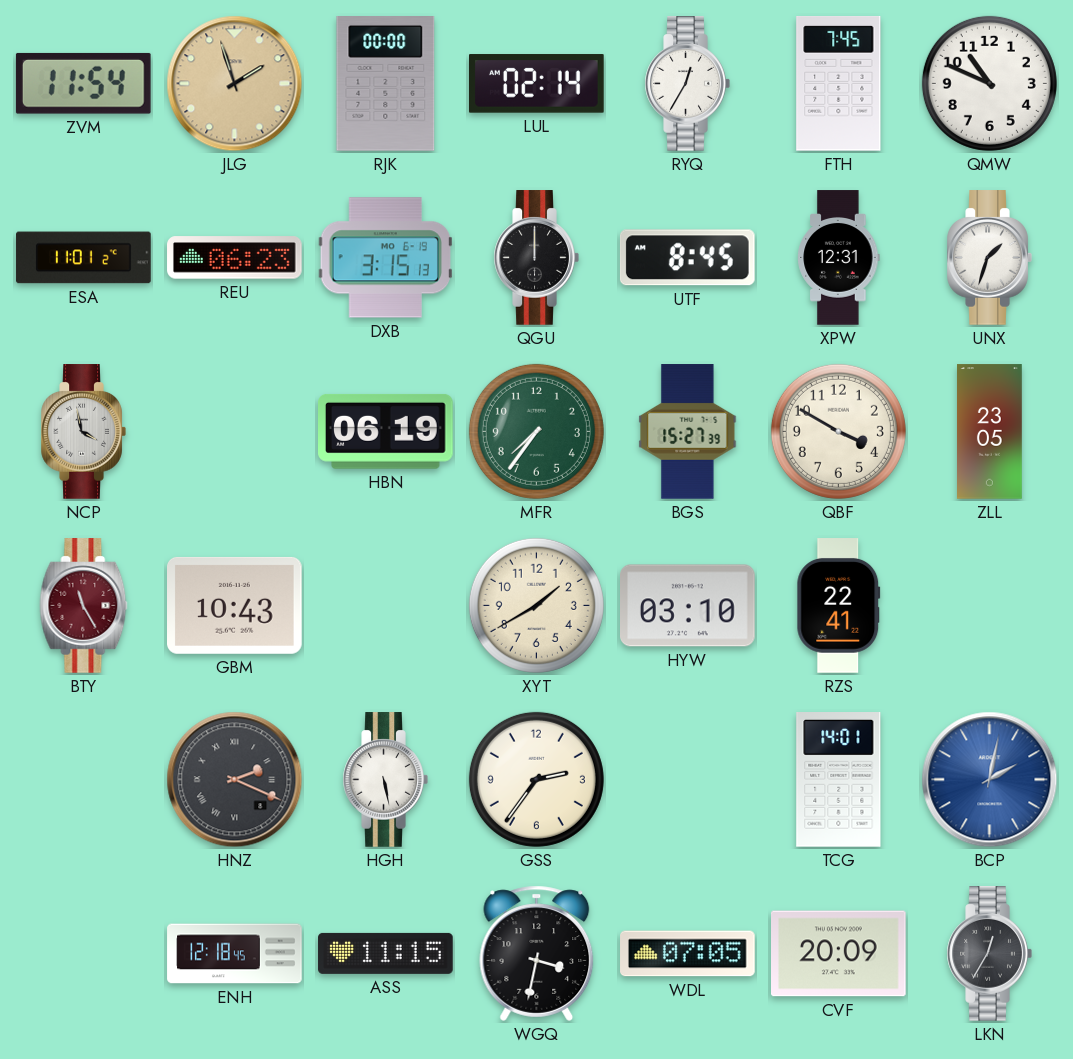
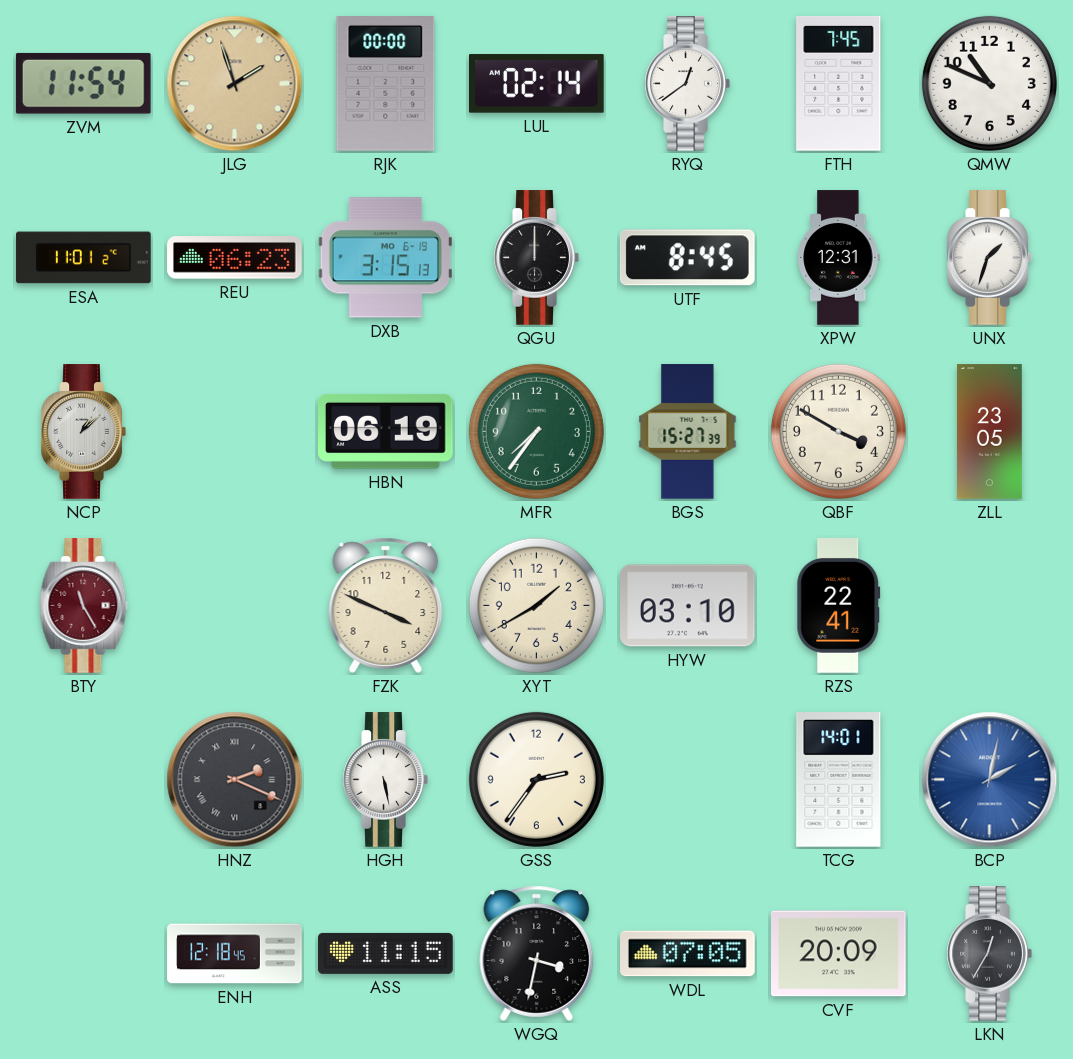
RYQ: 12:35 -> 12:39 (687, 84)
NCP: 3:58 -> 1:08 (83, 432)
GBM: 10:43 -> none (235, 605)
FZK: none -> 3:49 (386, 605)
